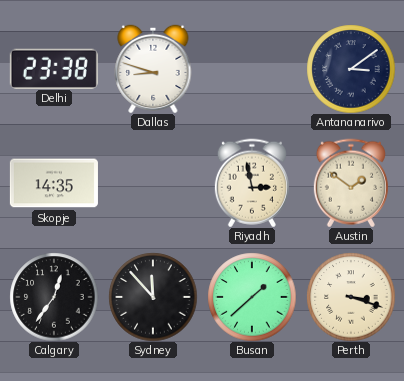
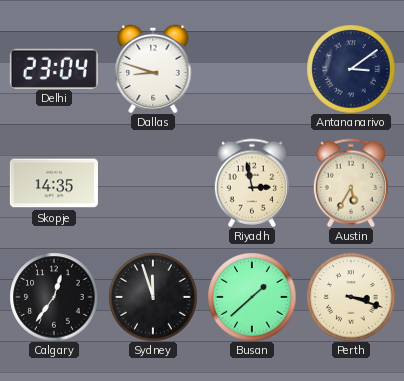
Delhi: 23:38 -> 23:04 (54, 68)
Austin: 1:51 -> 5:35 (351, 183)
Sydney: 11:53 -> 11:57 (153, 297)
